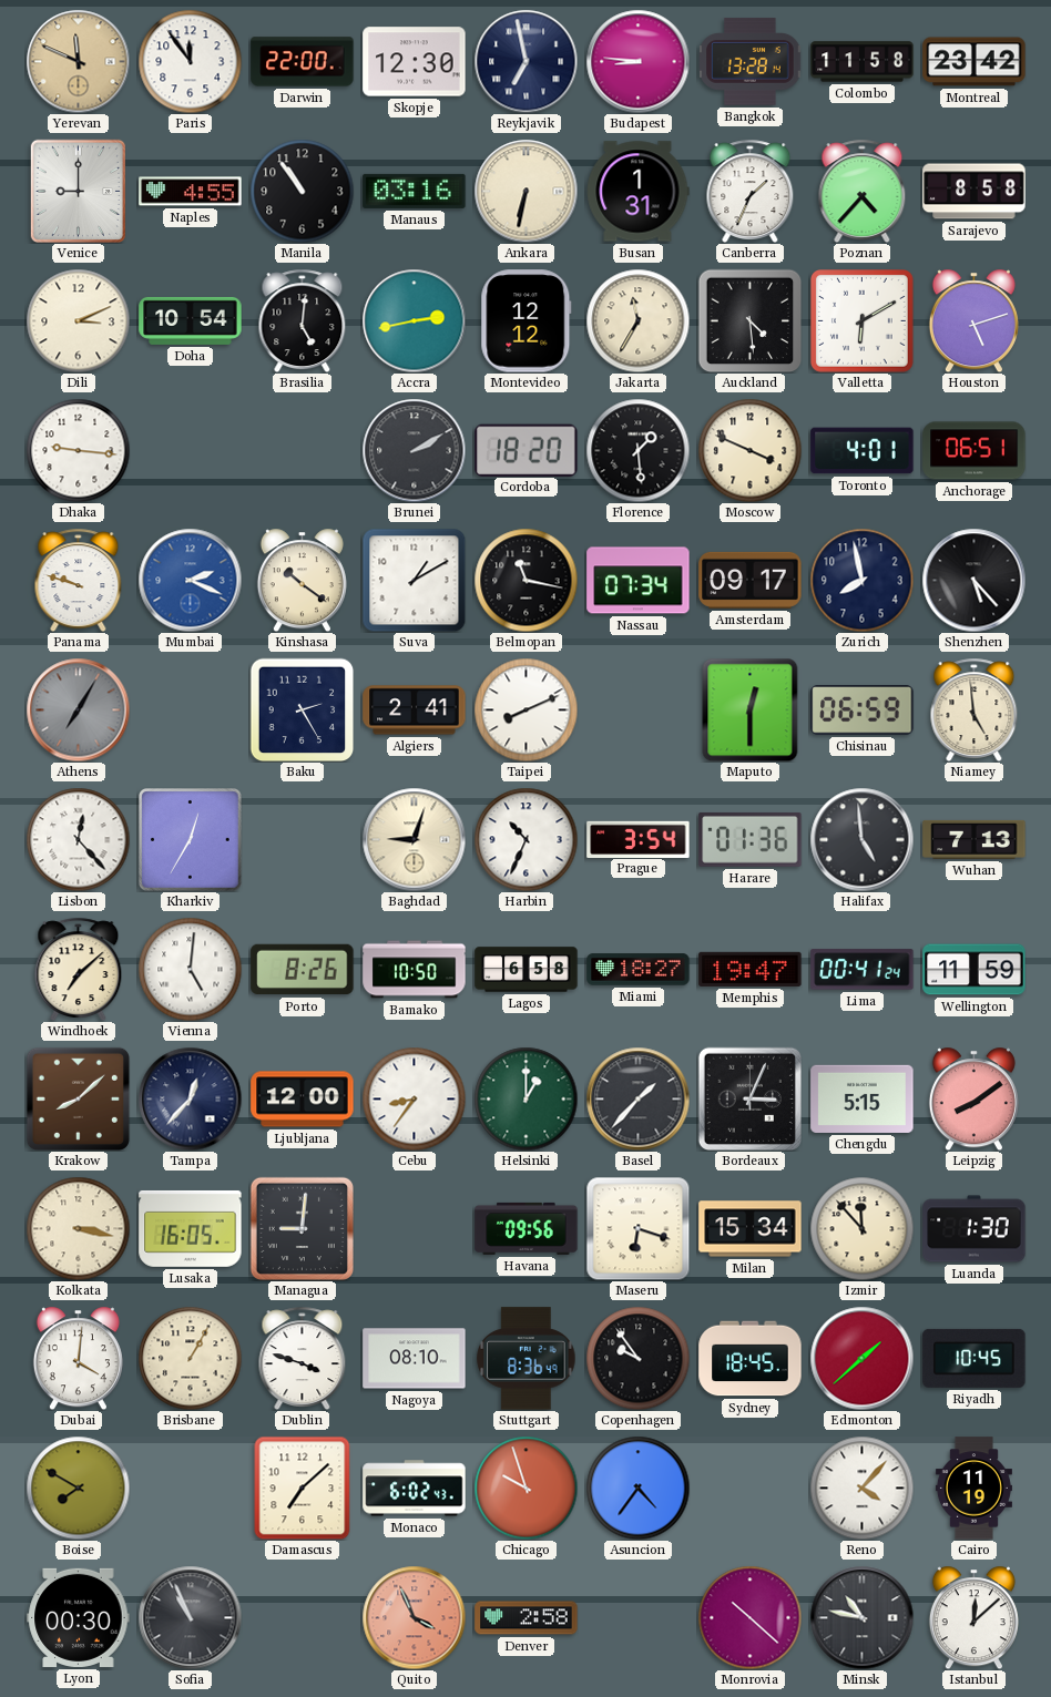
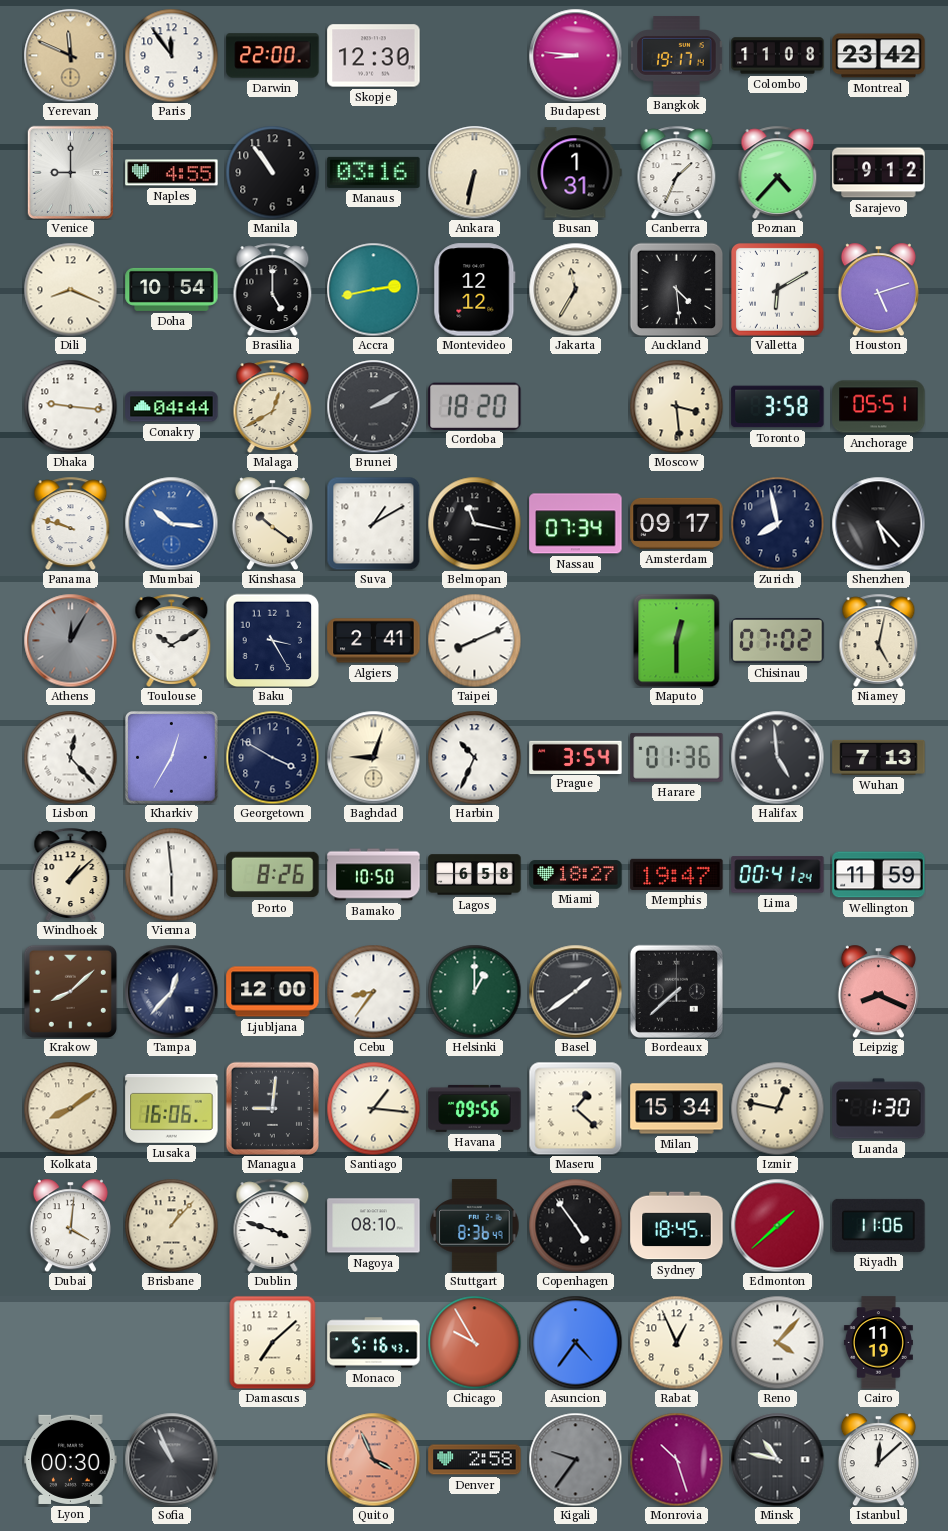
Reykjavik: 6:58 -> none (525, 61)
Bangkok: 13:28 -> 19:17 (677, 56)
Colombo: 11:58 -> 11:08 (778, 56)
Sarajevo: 8:58 -> 9:12 (879, 173)
Dili: 3:11 -> 8:19 (70, 289)
Brasilia: 5:01 -> 5:00 (273, 289)
Conakry: none -> 04:44 (172, 407)
Malaga: none -> 12:40 (273, 406)
Florence: 1:29 -> none (637, 450)
Moscow: 3:49 -> 3:29 (676, 406)
Toronto: 4:01 -> 3:58 (778, 407)
Anchorage: 06:51 -> 05:51 (879, 407)
Mumbai: 2:19 -> 10:16 (171, 523)
Athens: 7:05 -> 12:05 (70, 640)
Toulouse: none -> 10:10 (172, 640)
Baku: 2:25 -> 3:25 (272, 640)
Chisinau: 06:59 -> 07:02 (778, 641)
Niamey: 4:59 -> 5:02 (879, 640)
Georgetown: none -> 3:50 (272, 757)
Windhoek: 7:08 -> 1:08 (71, 874)
Vienna: 5:01 -> 5:59 (171, 874)
Basel: 1:37 -> 1:39 (575, 991)
Bordeaux: 3:04 -> 7:38 (676, 991)
Chengdu: 5:15 -> none (863, 1098)
Leipzig: 8:09 -> 8:19 (878, 991)
Kolkata: 3:17 -> 8:09 (70, 1108)
Lusaka: 16:05 -> 16:06 (172, 1108)
Santiago: none -> 1:16 (373, 1108)
Maseru: 6:18 -> 1:22 (575, 1108)
Izmir: 11:53 -> 12:47 (777, 1108)
Brisbane: 1:05 -> 1:07 (171, 1225)
Copenhagen: 9:54 -> 4:54 (575, 1225)
Riyadh: 10:45 -> 11:06 (879, 1225)
Boise: 7:50 -> none (78, 1488)
Monaco: 6:02 -> 5:16 (374, 1343)
Chicago: 9:57 -> 9:55 (474, 1342)
Rabat: none -> 12:56 (676, 1342)
Kigali: none -> 9:36 (575, 1459)
Monrovia: 10:22 -> 10:27 (676, 1459)
